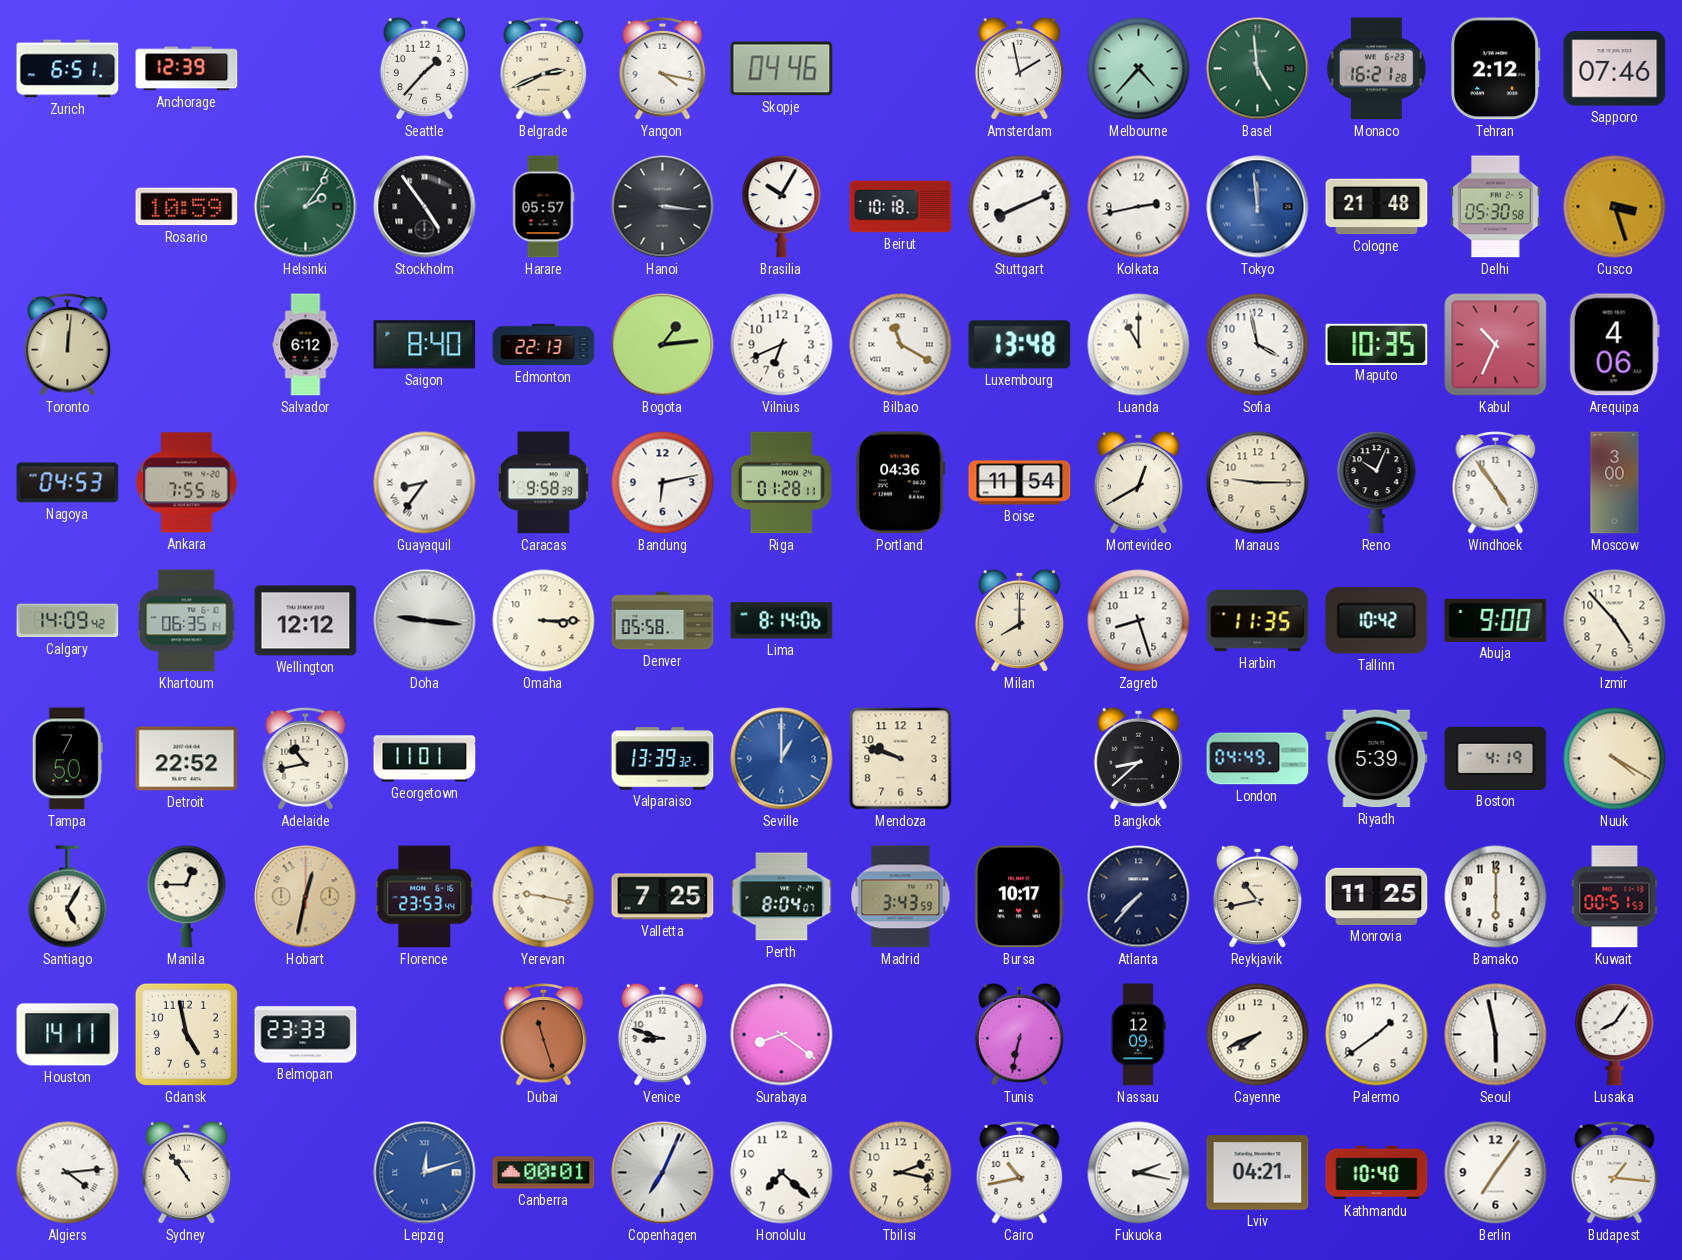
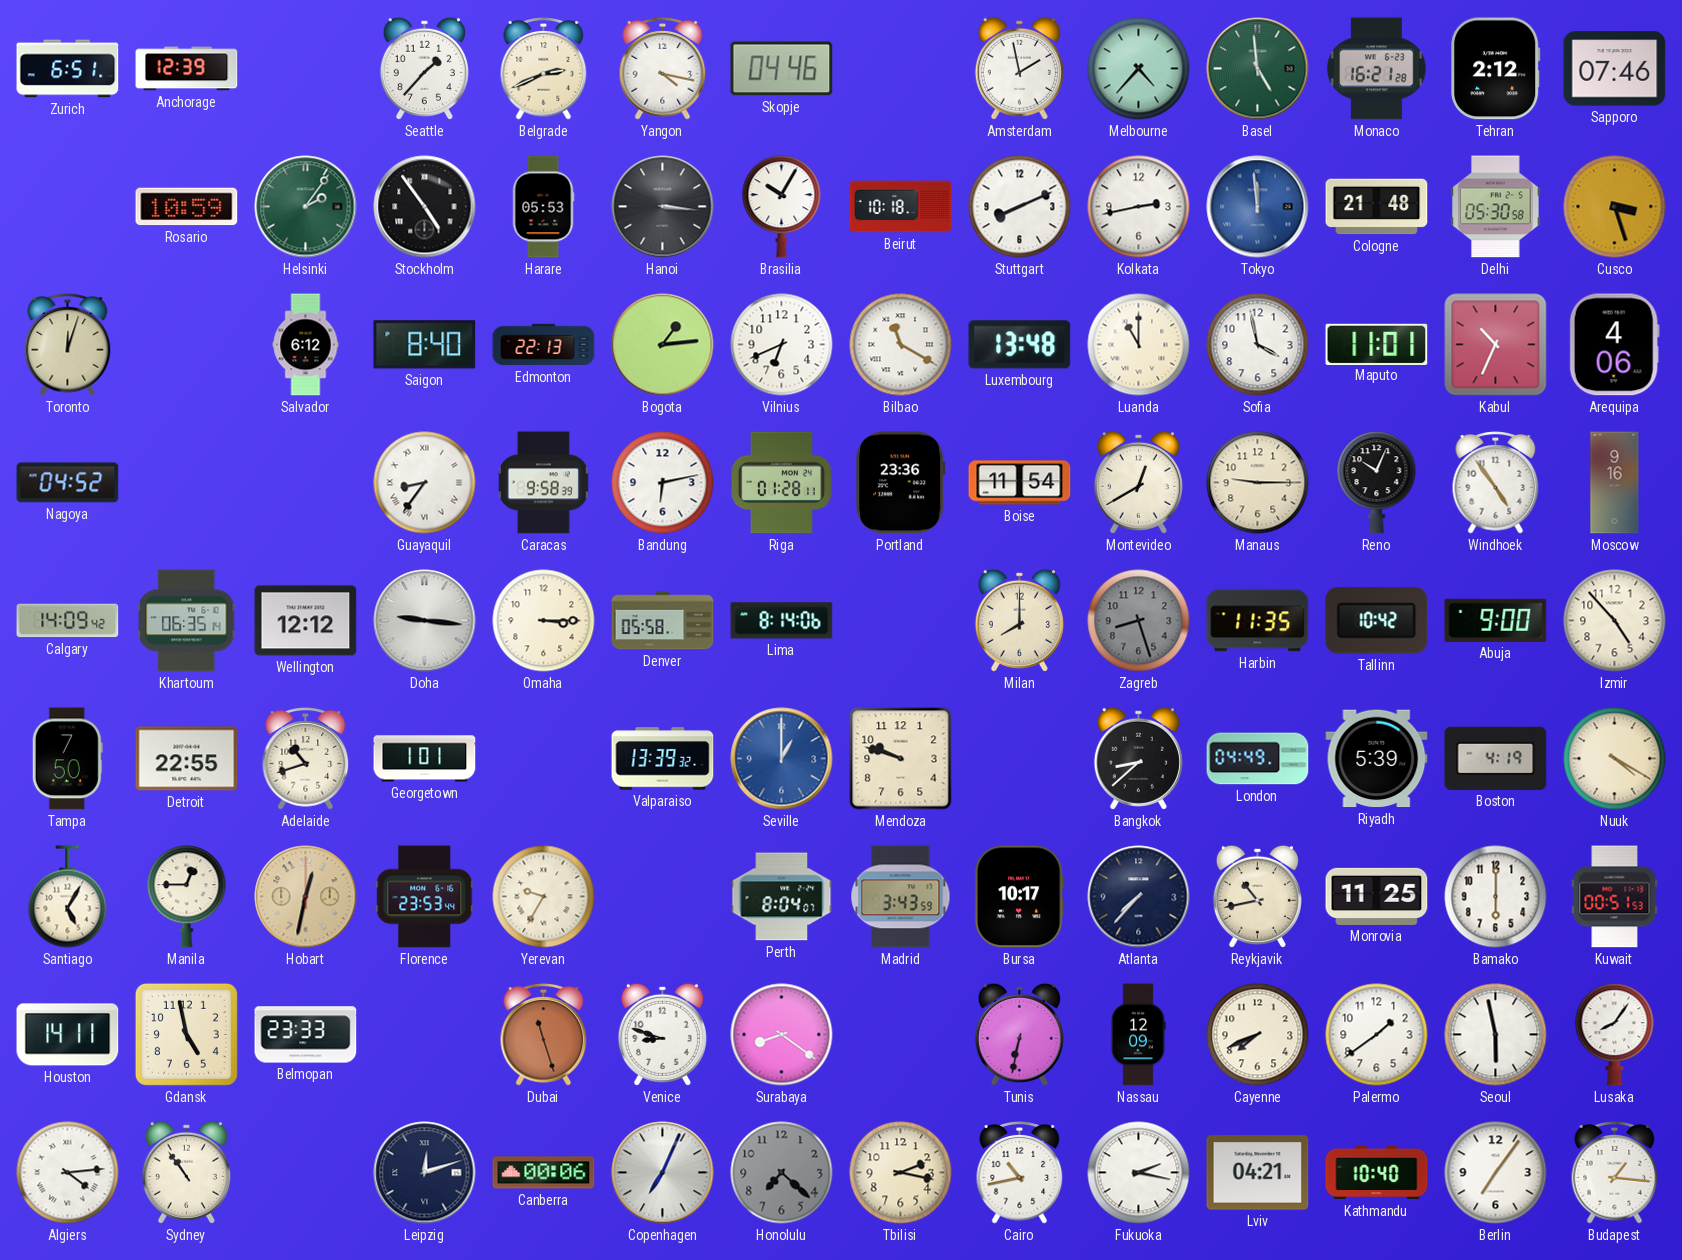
Harare: 05:57 -> 05:53 (543, 207)
Toronto: 12:01 -> 12:03 (68, 345)
Maputo: 10:35 -> 11:01 (1377, 344)
Nagoya: 04:53 -> 04:52 (68, 483)
Ankara: 7:55 -> none (187, 483)
Portland: 04:36 -> 23:36 (901, 483)
Moscow: 3:00 -> 9:16 (1615, 483)
Zagreb dial: white -> grey (1139, 621)
Detroit: 22:52 -> 22:55 (187, 759)
Adelaide: 10:43 -> 10:42 (306, 759)
Georgetown: 11:01 -> 1:01 (425, 759)
Yerevan: 9:17 -> 9:35 (544, 897)
Valletta: 7:25 -> none (663, 897)
Leipzig dial: blue -> navy (425, 1173)
Canberra: 00:01 -> 00:06 (544, 1173)
Honolulu dial: white -> grey (782, 1173)
